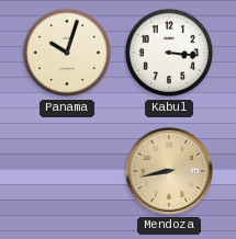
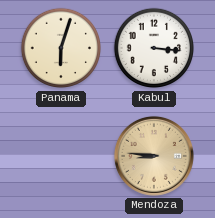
Panama: 10:03 -> 6:03 (61, 48)
Mendoza: 8:43 -> 8:46 (154, 156)
